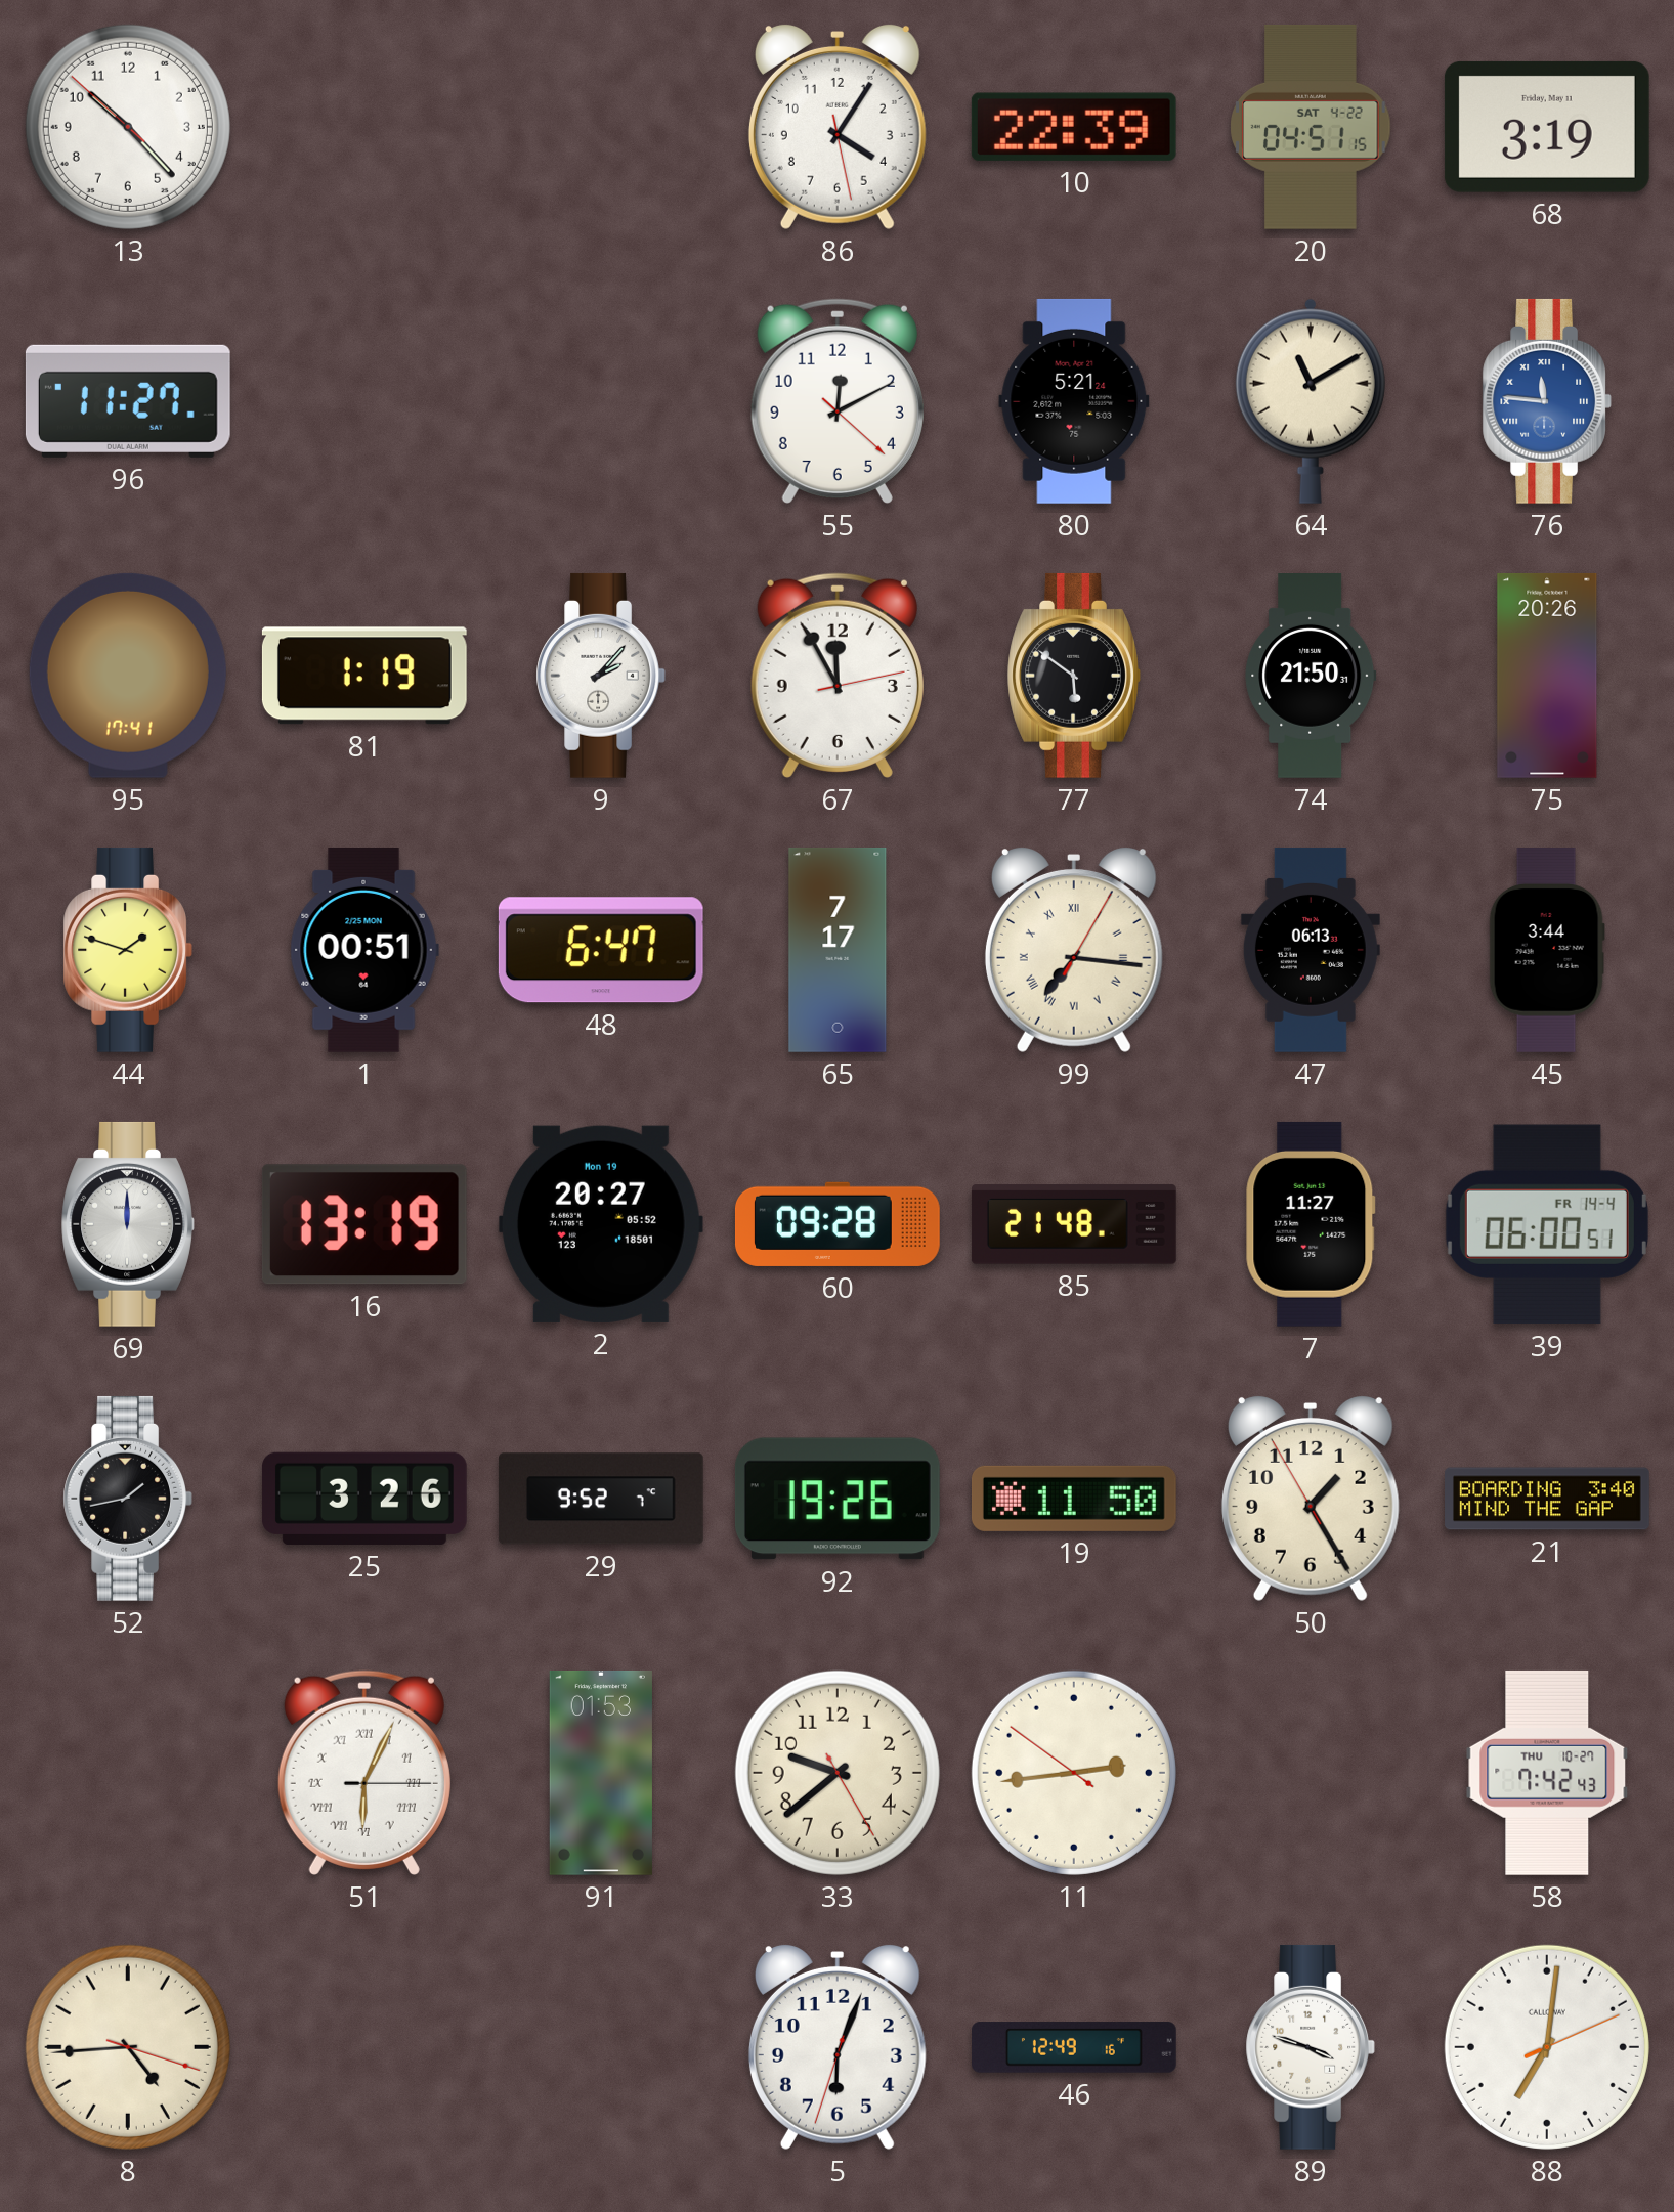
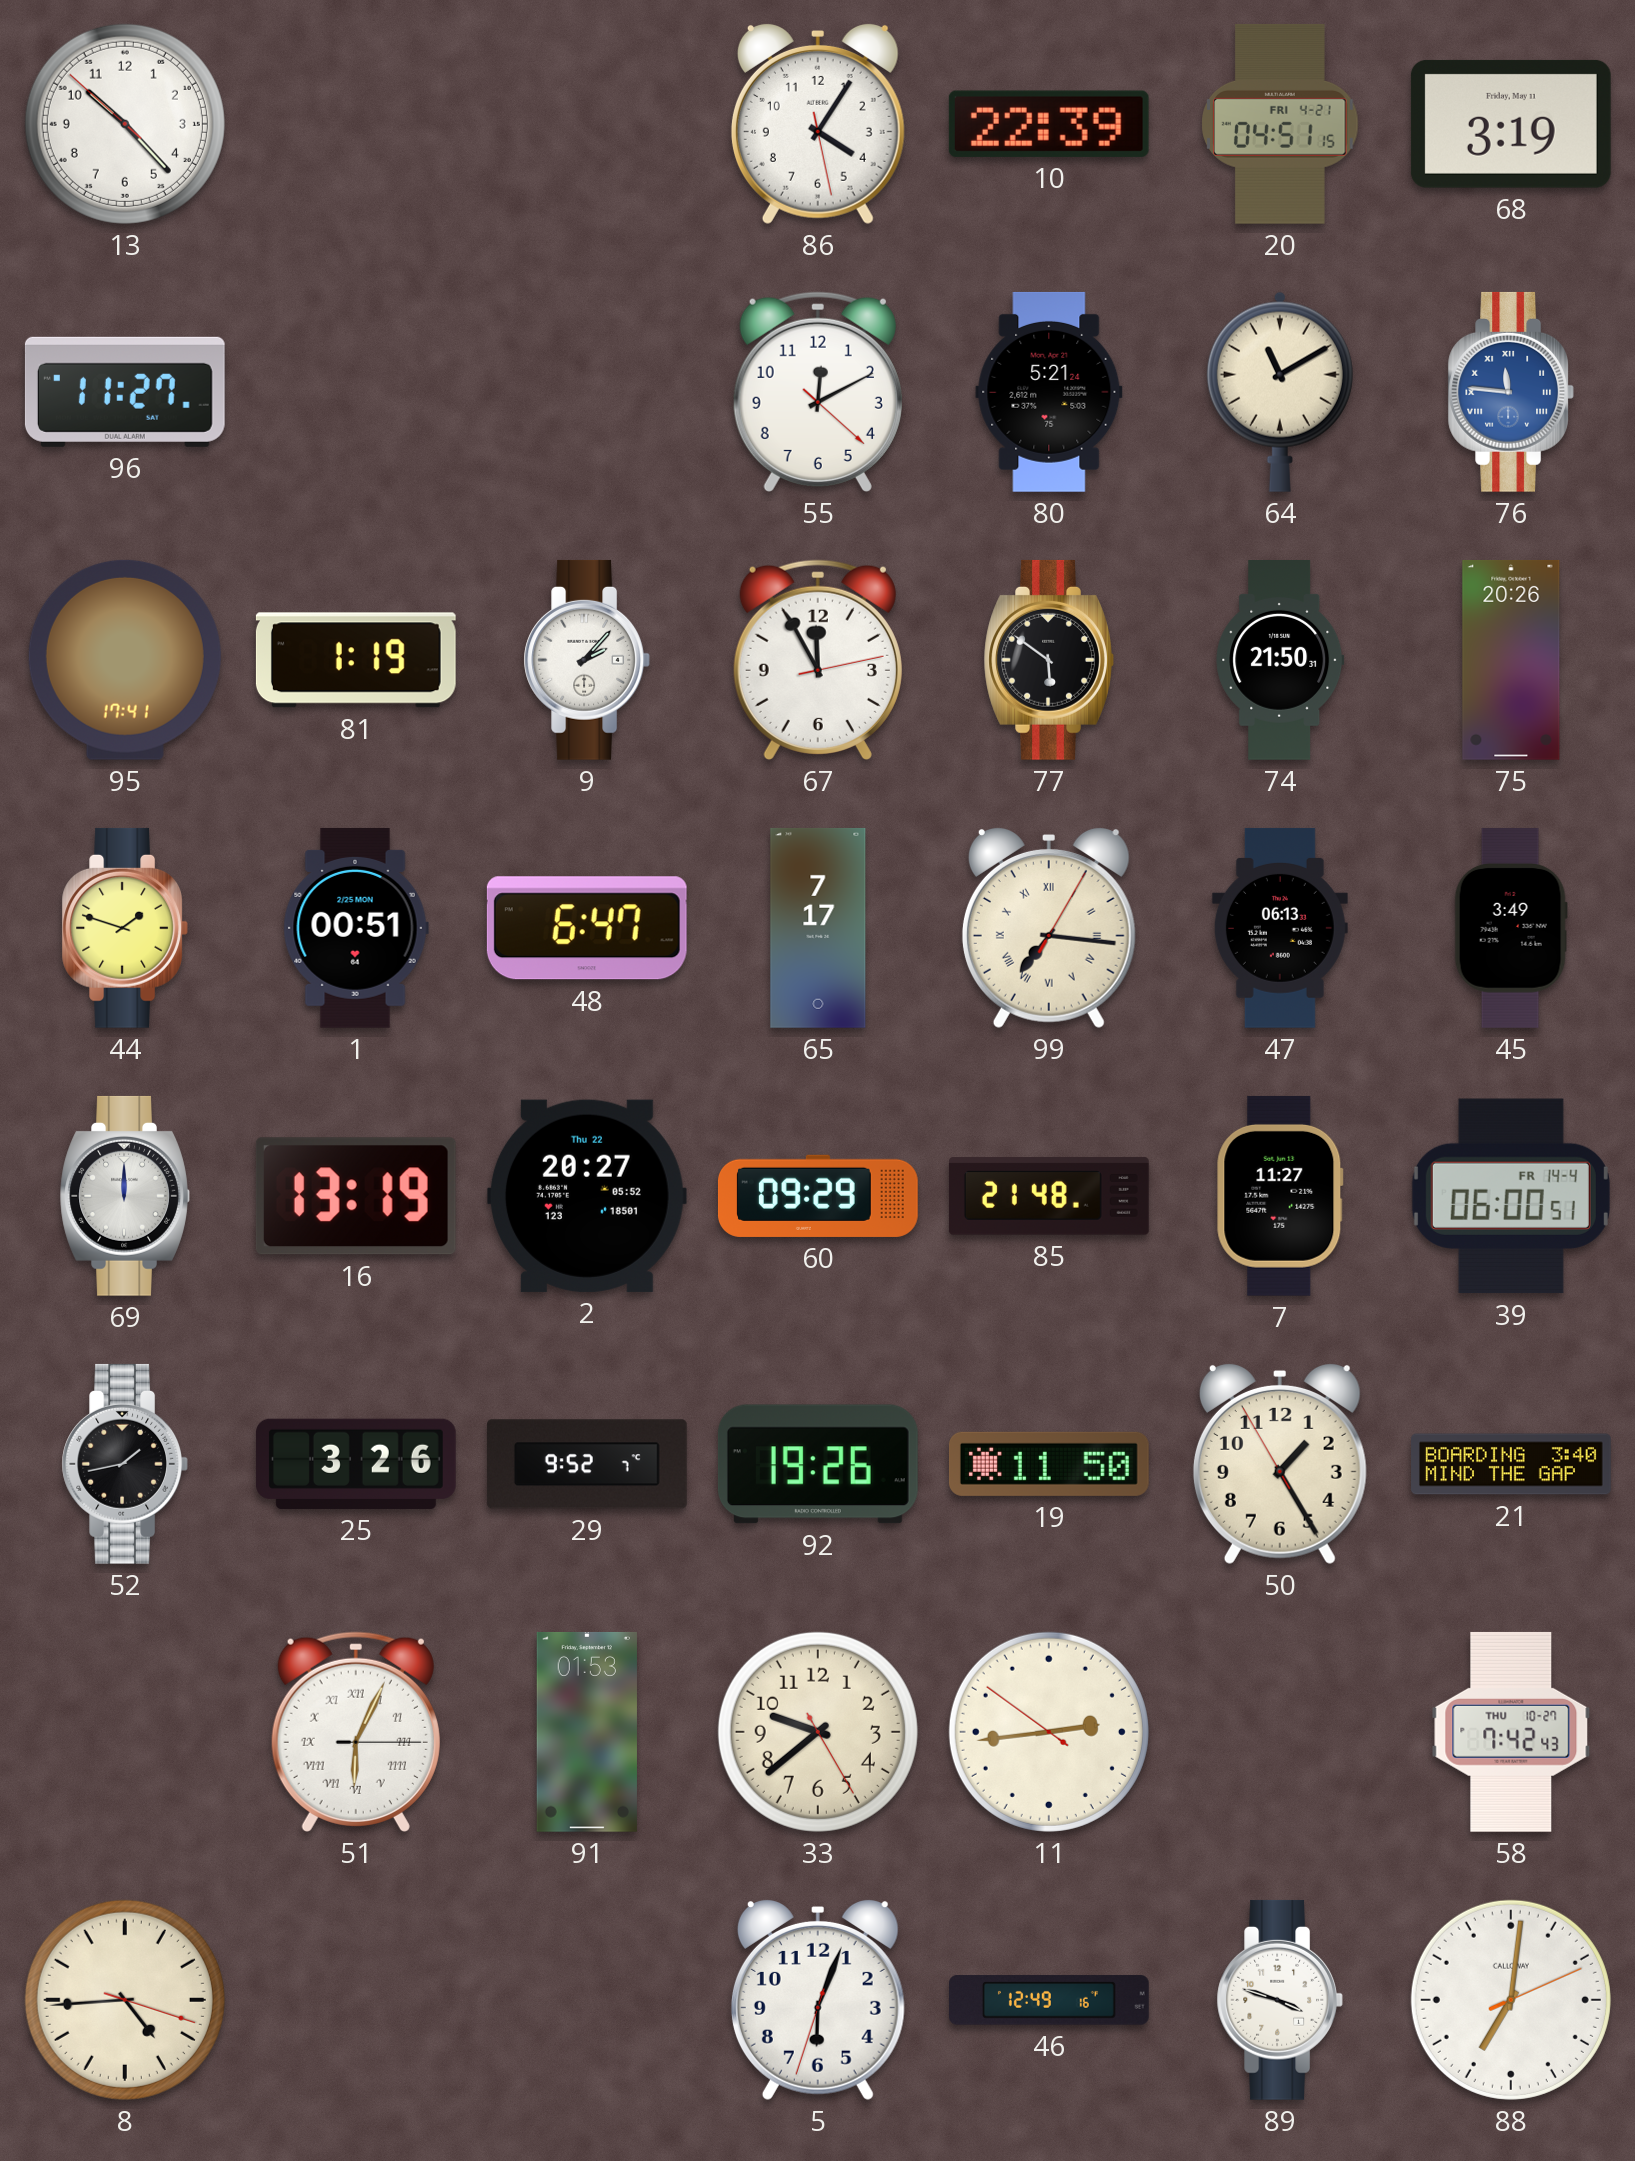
20 date: SAT 4-22 -> FRI 4-21 (1280, 124)
45: 3:44 -> 3:49 (1511, 928)
2 date: Mon 19 -> Thu 22 (587, 1196)
60: 09:28 -> 09:29 (818, 1196)
